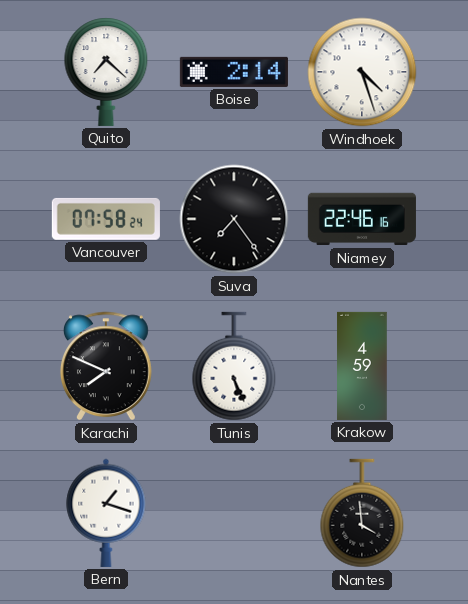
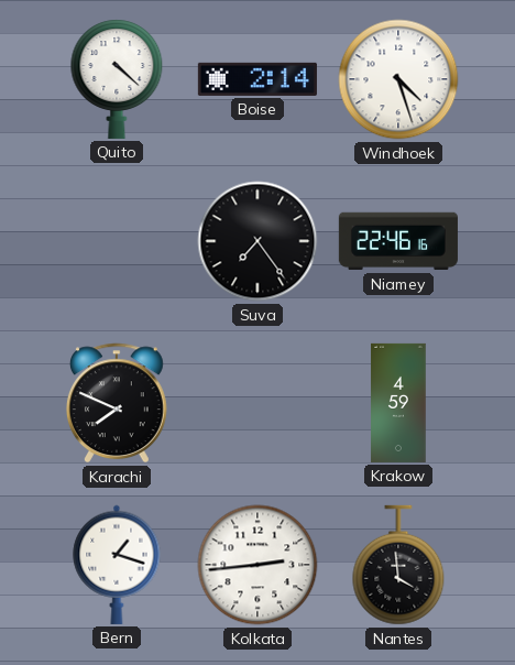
Quito: 7:22 -> 4:22 (117, 79)
Vancouver: 07:58 -> none (106, 219)
Tunis: 5:26 -> none (234, 366)
Kolkata: none -> 2:44 (257, 565)
